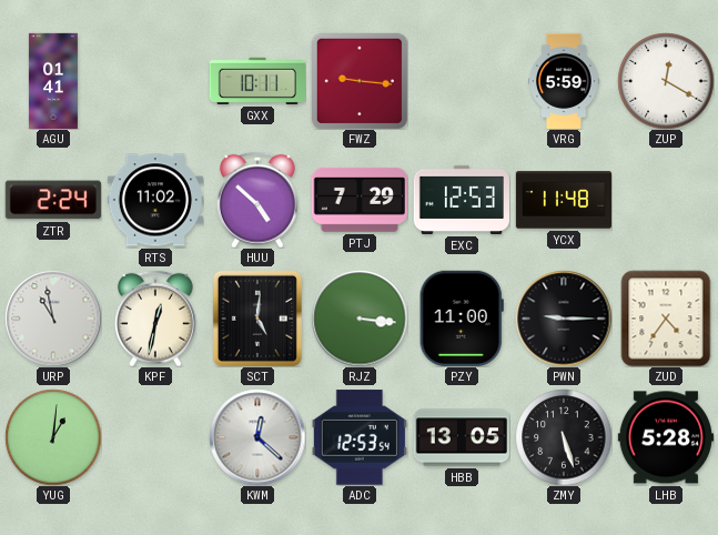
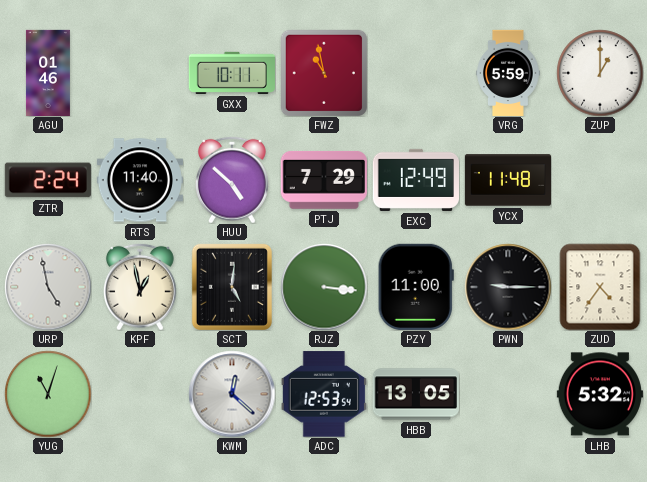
AGU: 01:41 -> 01:46 (48, 72)
FWZ: 9:16 -> 10:58 (323, 72)
ZUP: 12:20 -> 1:00 (600, 73)
RTS: 11:02 -> 11:40 (139, 180)
EXC: 12:53 -> 12:49 (415, 180)
URP: 10:58 -> 4:58 (48, 287)
KPF: 12:32 -> 12:58 (140, 287)
YUG: 1:01 -> 11:03 (48, 394)
ZMY: 5:27 -> none (564, 437)
LHB: 5:28 -> 5:32 (600, 394)
